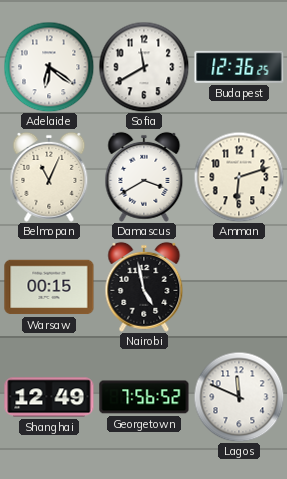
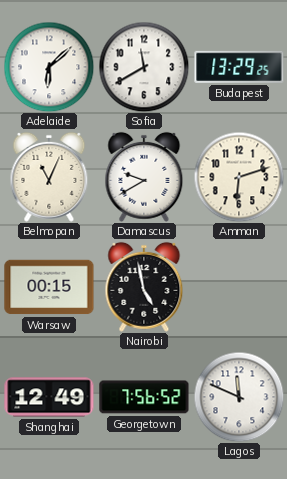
Adelaide: 6:21 -> 6:08 (49, 67)
Budapest: 12:36 -> 13:29 (239, 67)
Damascus: 3:40 -> 9:40 (144, 177)
